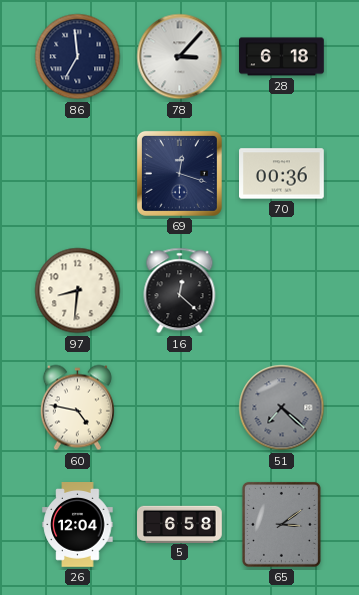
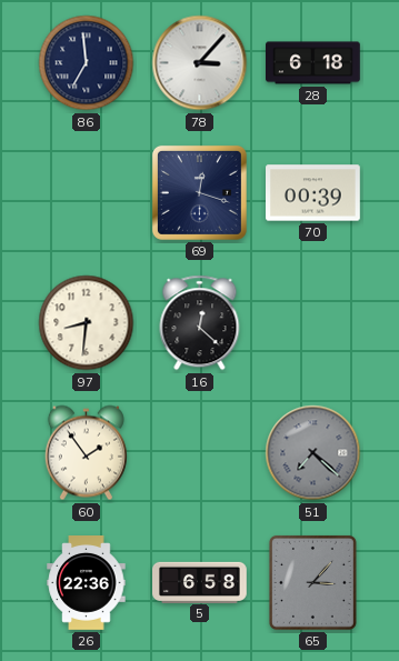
70: 00:36 -> 00:39 (313, 193)
60: 4:47 -> 1:54 (86, 453)
26: 12:04 -> 22:36 (87, 583)
65: 3:09 -> 3:07 (312, 582)
